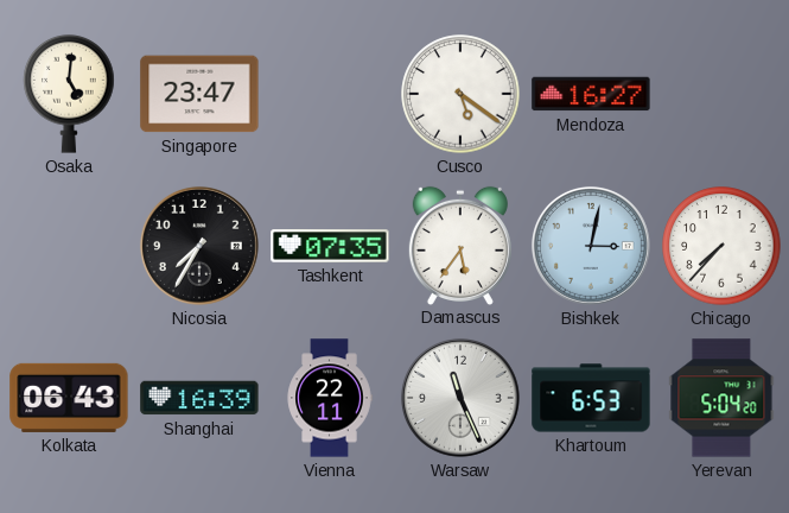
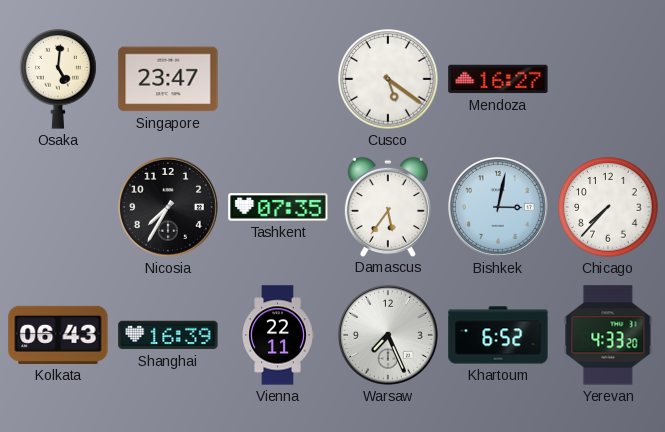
Warsaw: 11:26 -> 7:26 (388, 335)
Khartoum: 6:53 -> 6:52 (498, 335)
Yerevan: 5:04 -> 4:33 (608, 335)
